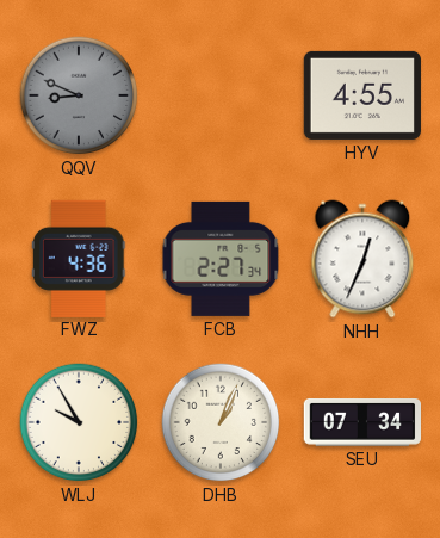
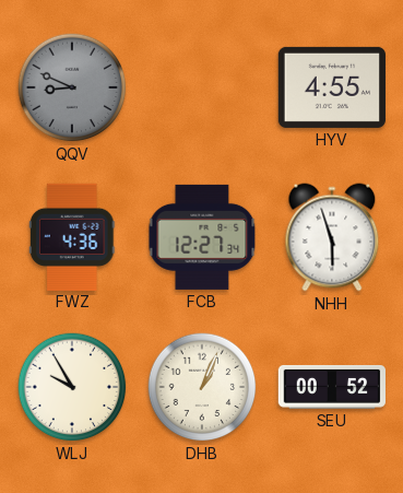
FCB: 2:27 -> 12:27 (202, 237)
NHH: 12:34 -> 5:57 (332, 237)
SEU: 07:34 -> 00:52 (331, 387)
